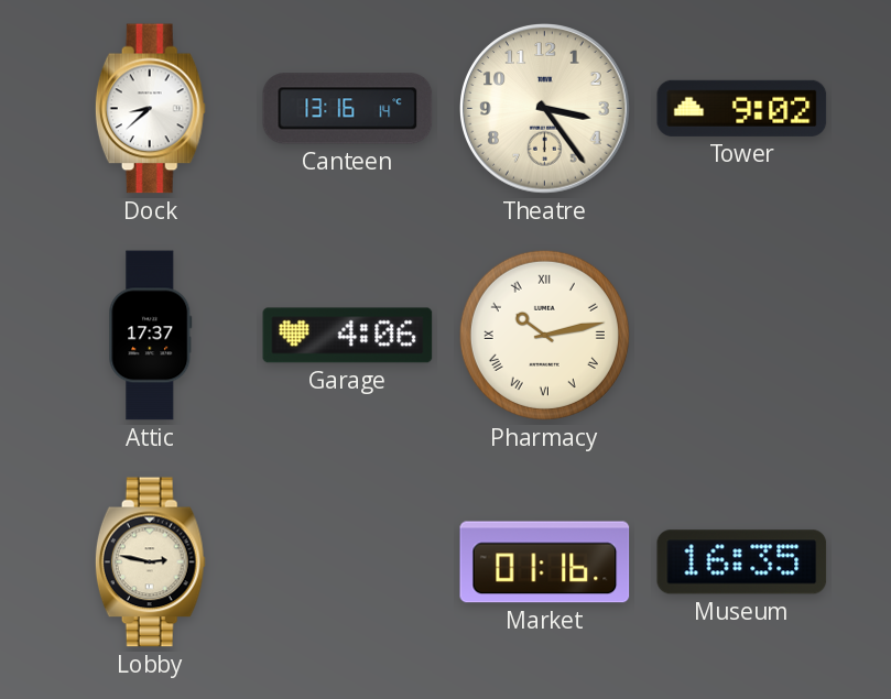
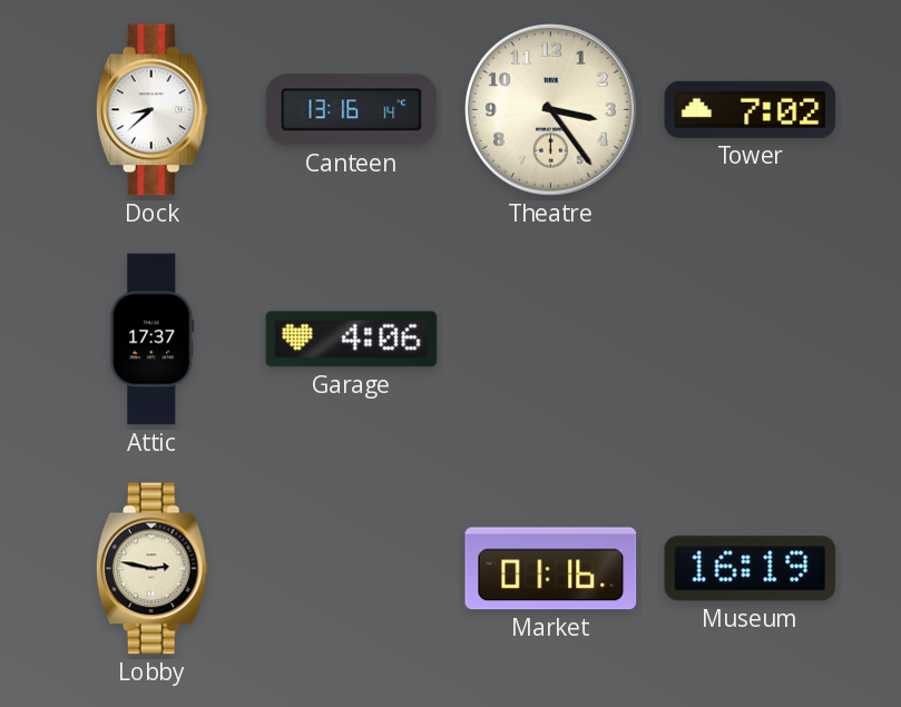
Tower: 9:02 -> 7:02 (751, 109)
Pharmacy: 10:13 -> none (544, 335)
Museum: 16:35 -> 16:19 (751, 569)
